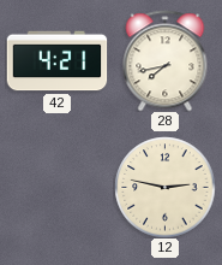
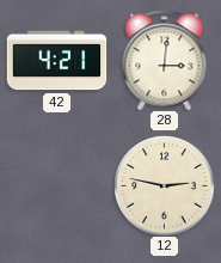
28: 7:43 -> 3:01 (165, 60)
